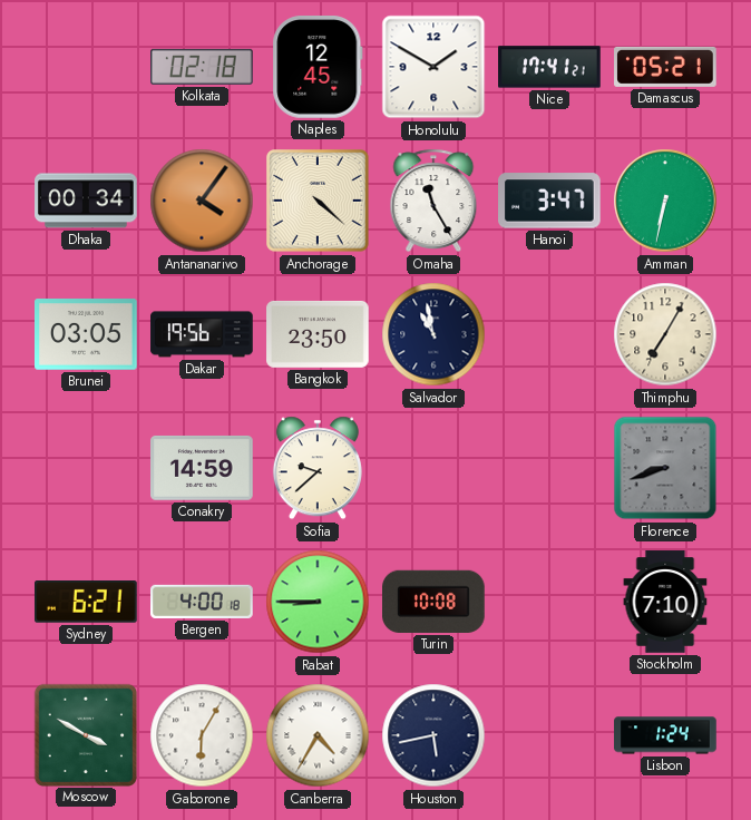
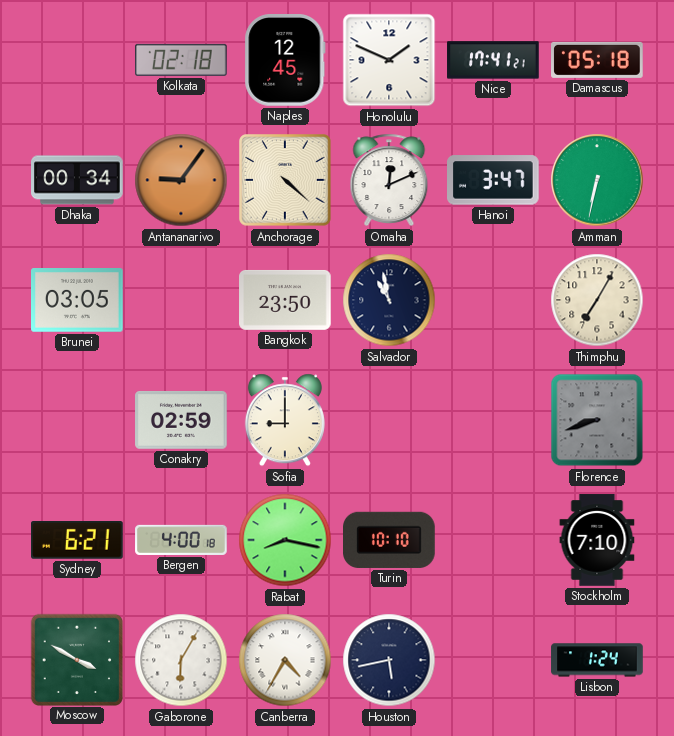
Honolulu: 1:50 -> 1:49 (389, 60)
Damascus: 05:21 -> 05:18 (597, 60)
Antananarivo: 4:06 -> 9:06 (181, 180)
Omaha: 11:25 -> 12:11 (389, 180)
Dakar: 19:56 -> none (202, 334)
Conakry: 14:59 -> 02:59 (181, 420)
Sofia: 9:38 -> 9:00 (285, 420)
Rabat: 8:45 -> 8:17 (285, 540)
Turin: 10:08 -> 10:10 (390, 540)
